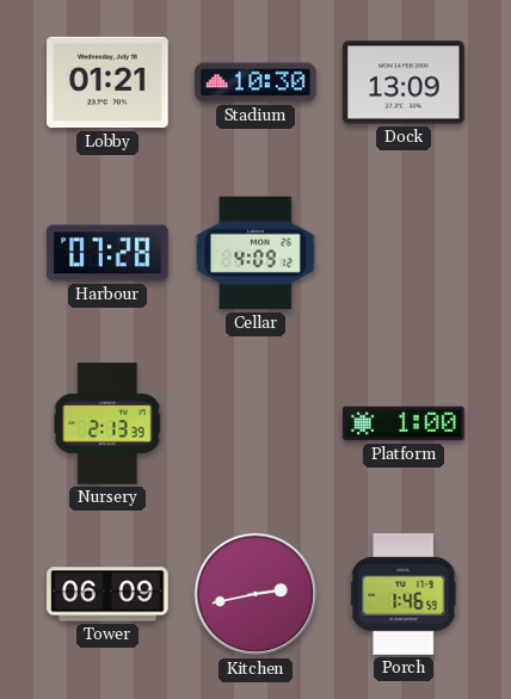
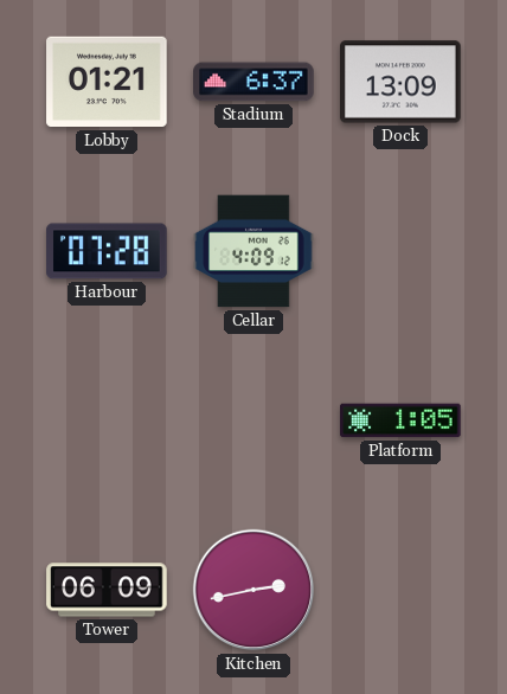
Stadium: 10:30 -> 6:37 (254, 82)
Nursery: 2:13 -> none (107, 423)
Platform: 1:00 -> 1:05 (400, 420)
Porch: 1:46 -> none (404, 594)
